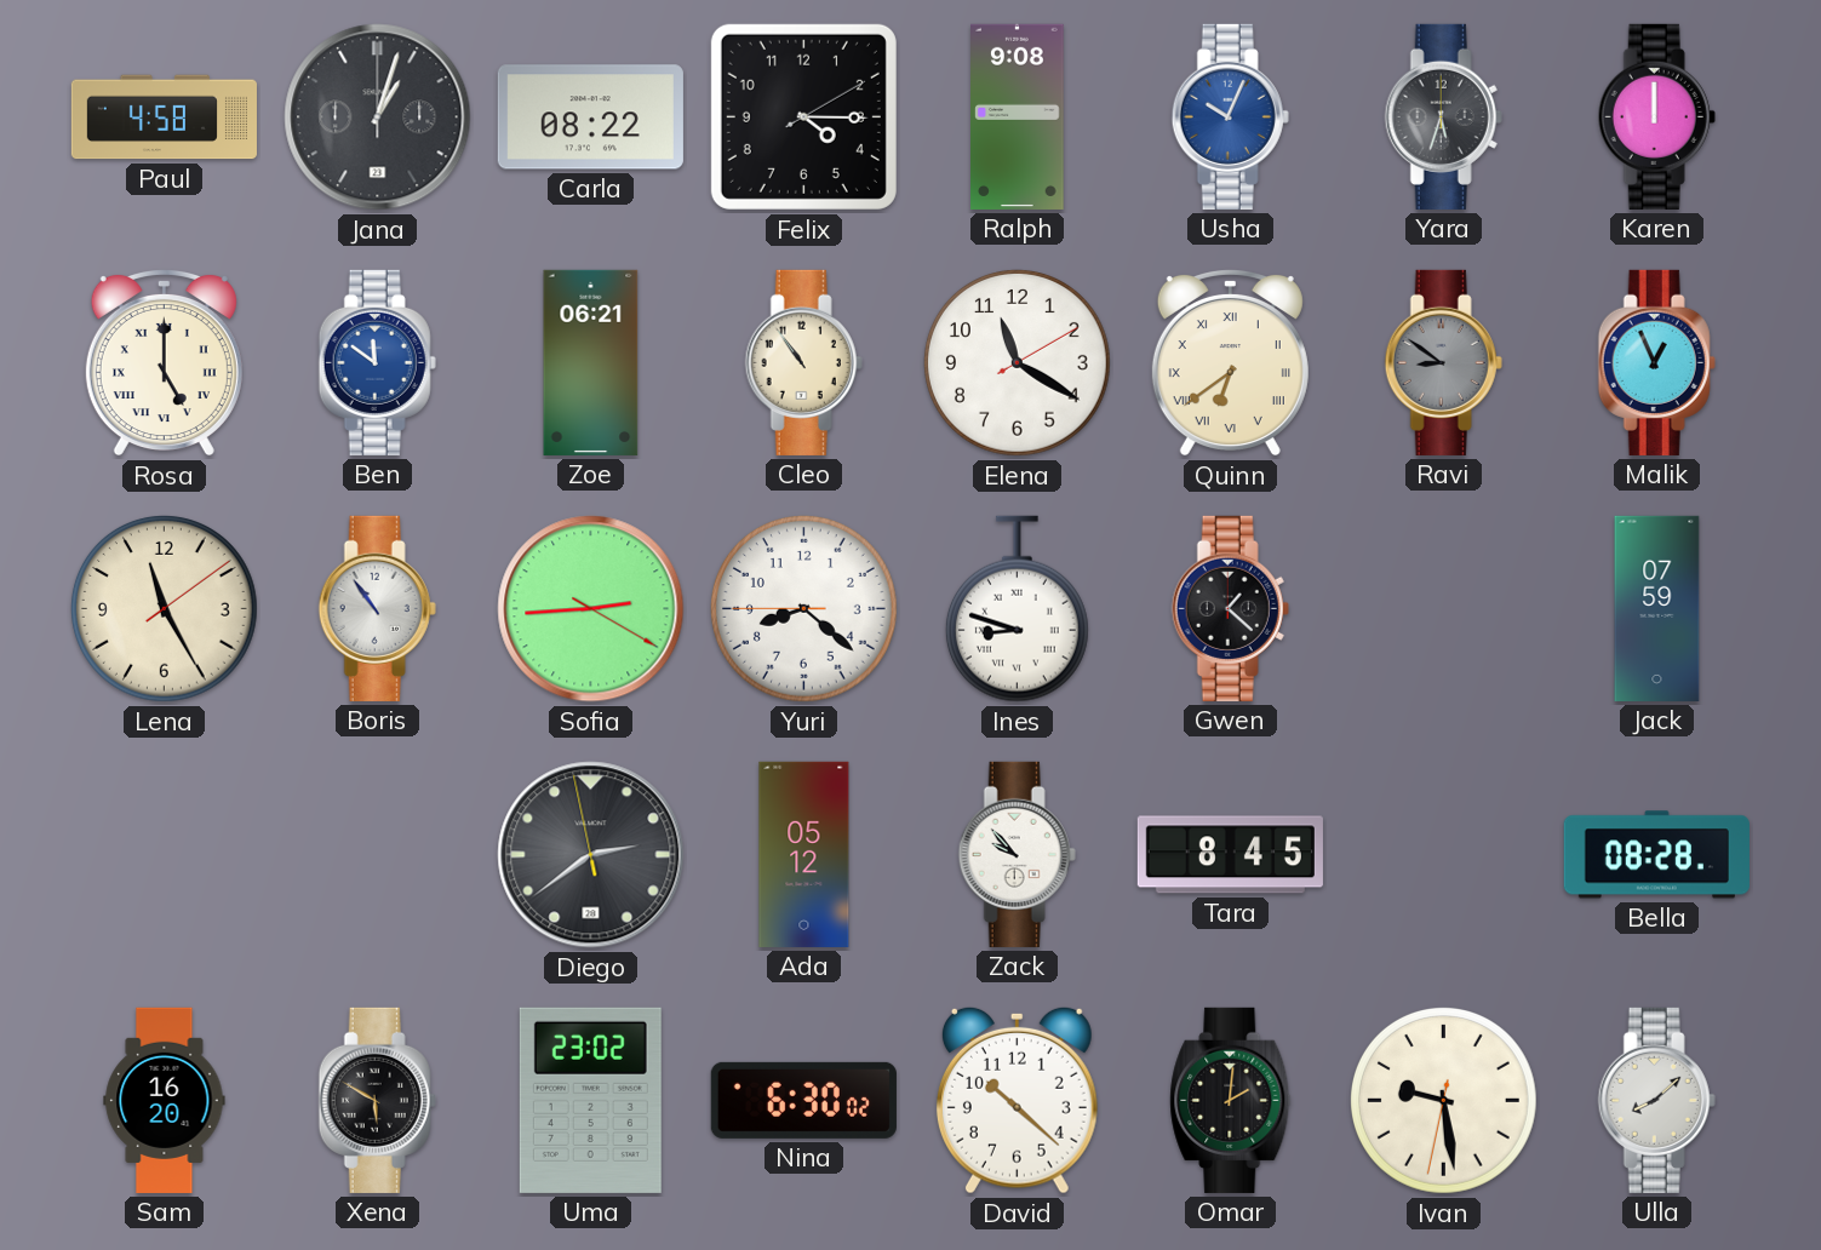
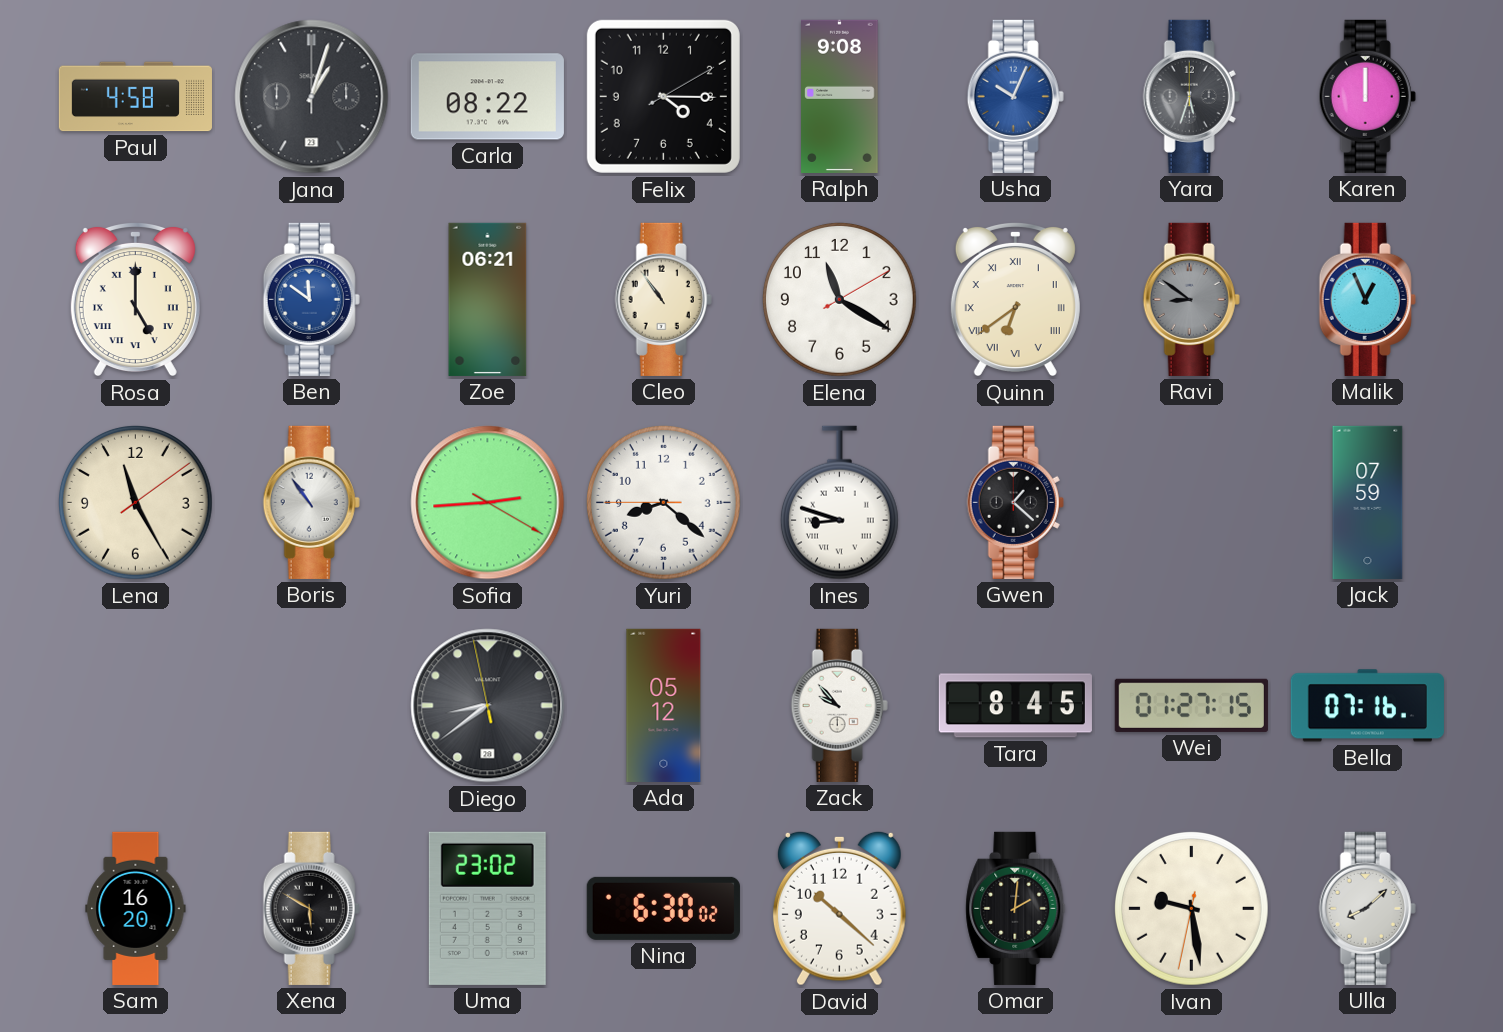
Diego: 2:38 -> 8:38 (488, 706)
Wei: none -> 01:27 (1191, 705)
Bella: 08:28 -> 07:16 (1367, 706)
